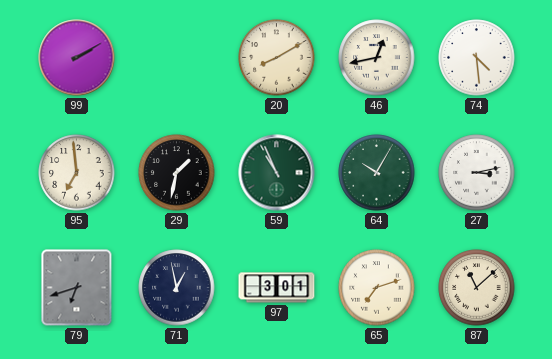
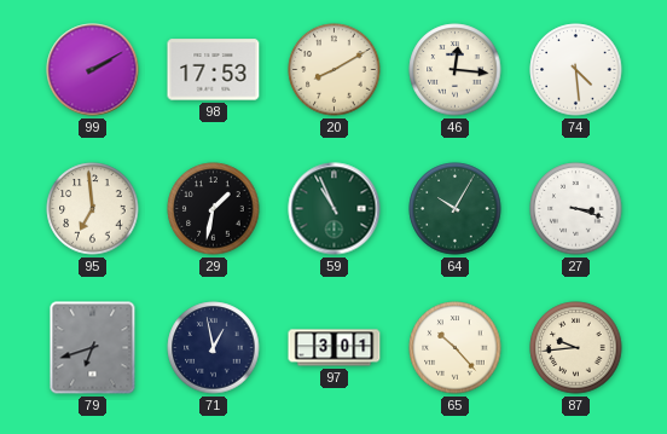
98: none -> 17:53 (214, 70)
46: 12:43 -> 12:16 (456, 70)
27: 3:13 -> 3:18 (576, 209)
65: 7:12 -> 10:23 (456, 348)
87: 11:08 -> 9:44 (576, 348)
